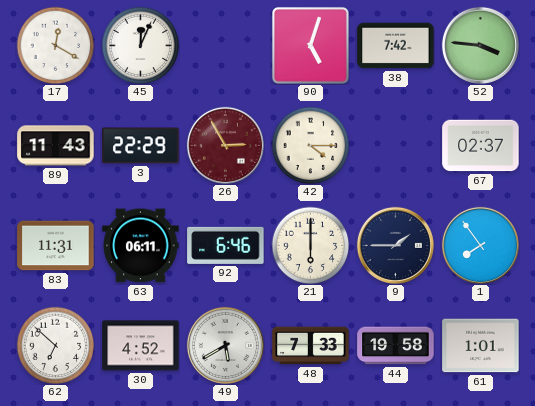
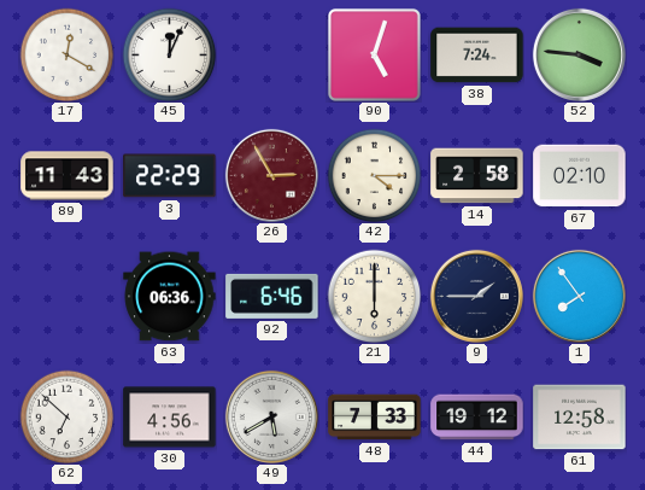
38: 7:42 -> 7:24 (477, 56)
14: none -> 2:58 (477, 176)
67: 02:37 -> 02:10 (580, 176)
83: 11:31 -> none (56, 246)
63: 06:11 -> 06:36 (170, 297)
30: 4:52 -> 4:56 (170, 418)
44: 19:58 -> 19:12 (477, 418)
61: 1:01 -> 12:58 (580, 418)
